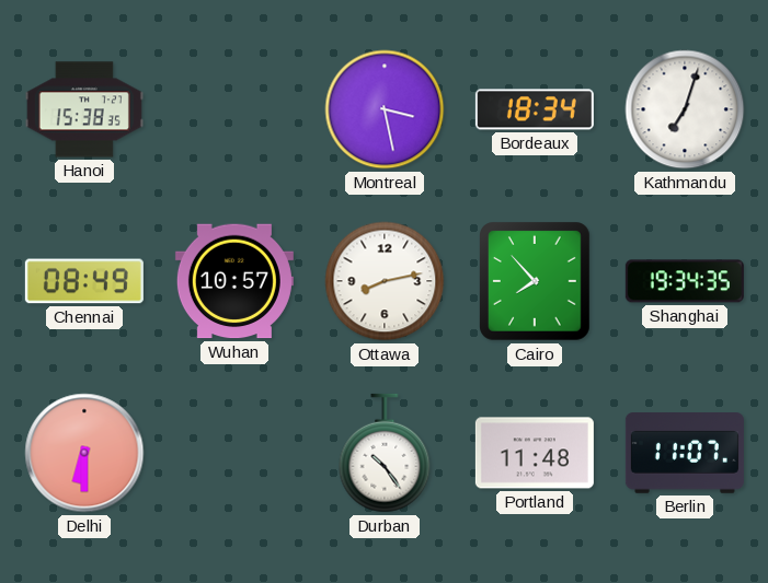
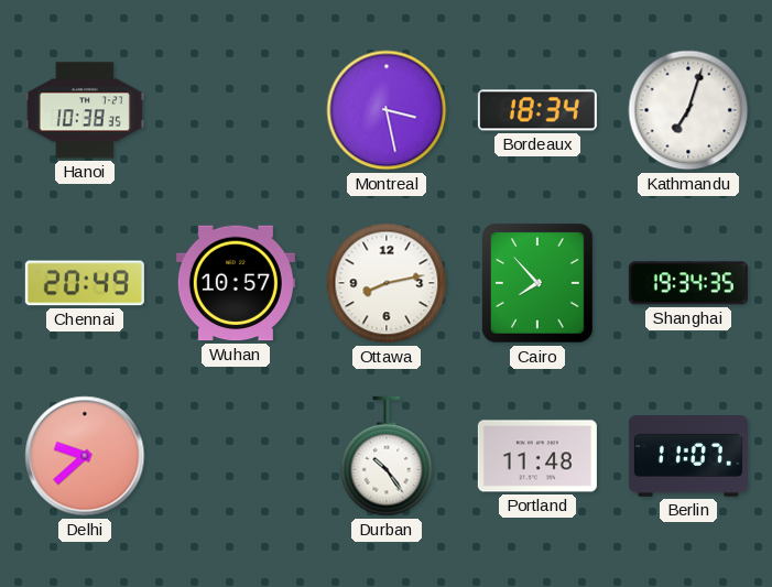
Hanoi: 15:38 -> 10:38 (85, 110)
Chennai: 08:49 -> 20:49 (85, 283)
Delhi: 6:30 -> 9:38 (85, 456)
